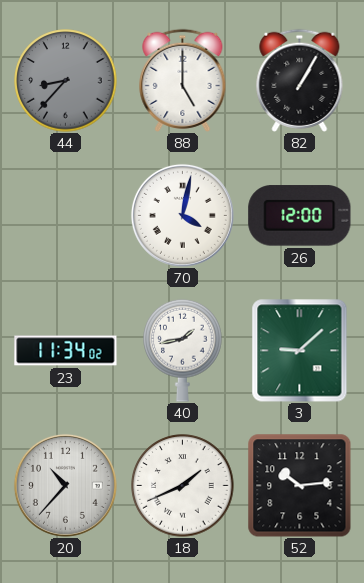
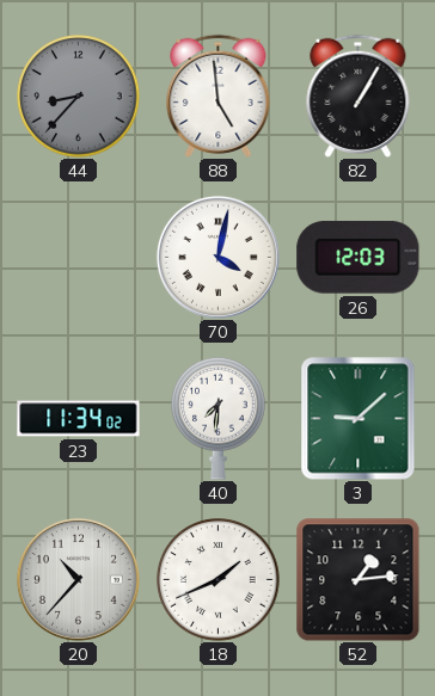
88: 5:00 -> 4:59 (219, 96)
26: 12:00 -> 12:03 (359, 258)
40: 1:43 -> 7:31 (219, 418)
52: 10:14 -> 1:14 (359, 580)
